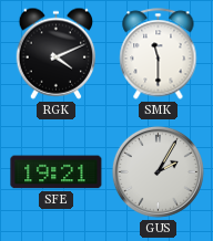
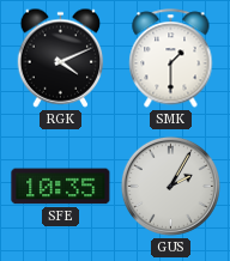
SMK: 11:30 -> 1:30 (171, 59)
SFE: 19:21 -> 10:35 (61, 187)
